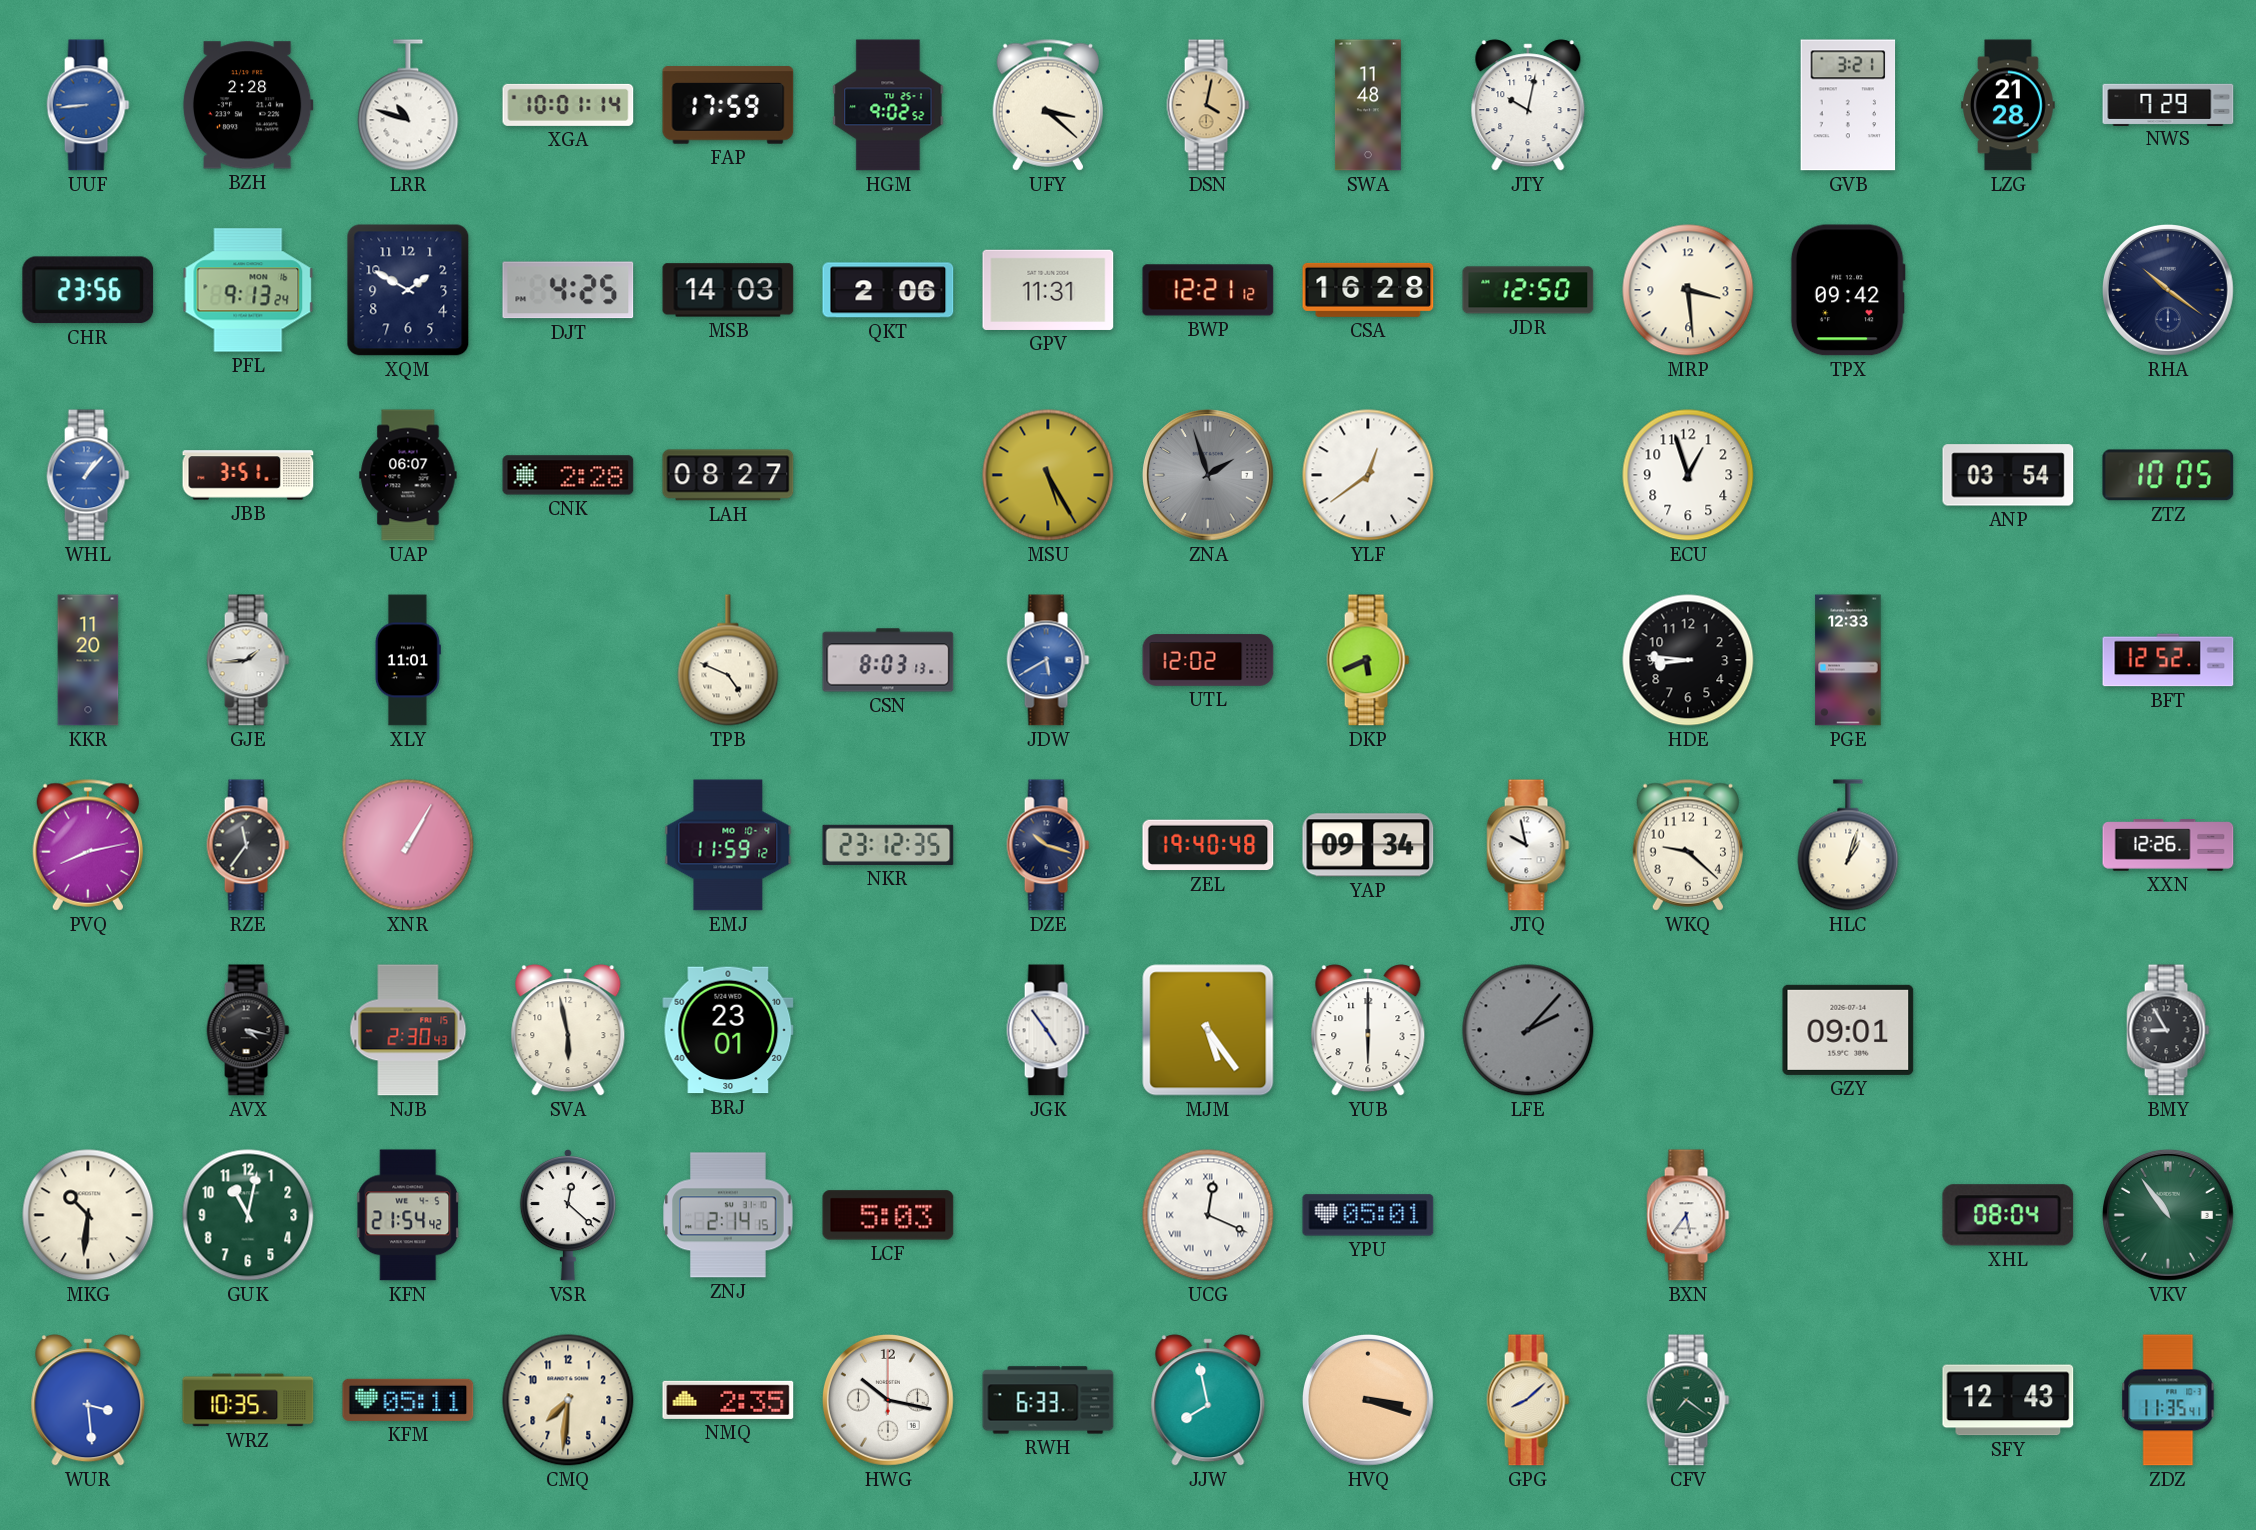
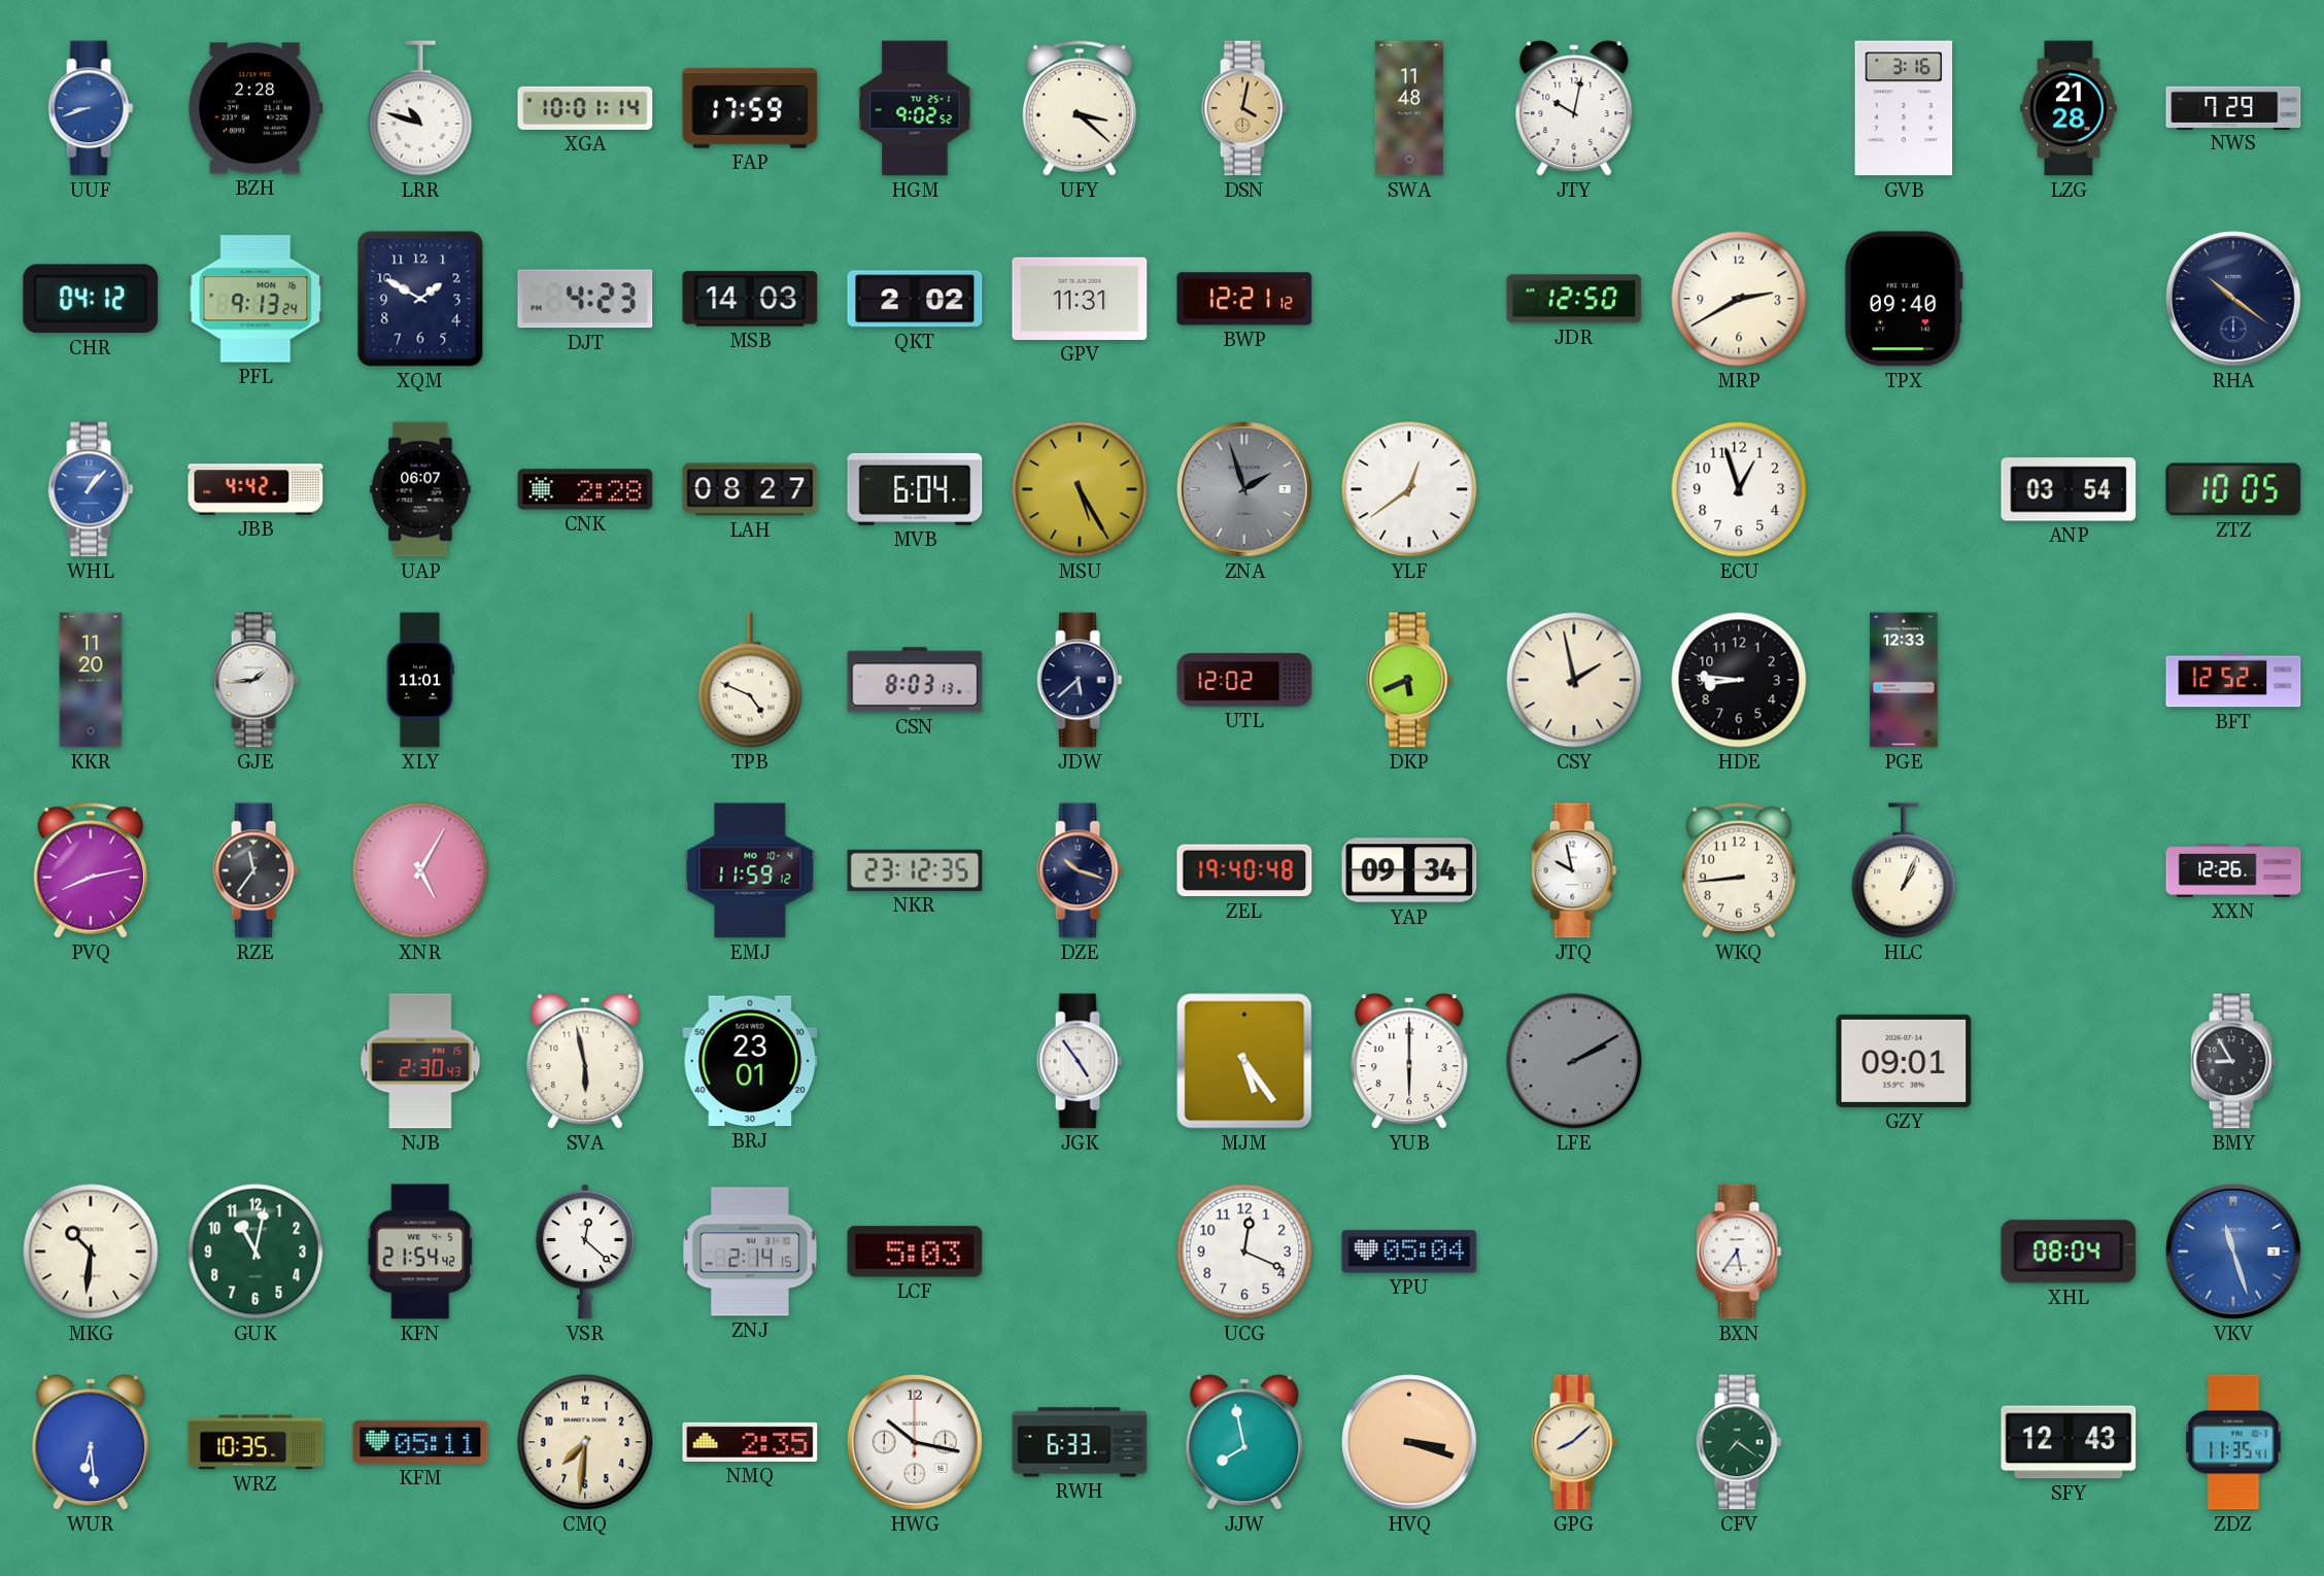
UUF: 8:44 -> 8:42 (91, 108)
GVB: 3:21 -> 3:16 (1904, 108)
CHR: 23:56 -> 04:12 (91, 299)
DJT: 4:25 -> 4:23 (585, 299)
QKT: 2:06 -> 2:02 (915, 299)
CSA: 16:28 -> none (1368, 290)
MRP: 3:29 -> 2:40 (1739, 299)
TPX: 09:42 -> 09:40 (1904, 299)
JBB: 3:51 -> 4:42 (255, 489)
MVB: none -> 6:04 (915, 489)
JDW: 5:40 -> 5:38 (1080, 680)
JDW dial: blue -> navy (1080, 680)
CSY: none -> 1:58 (1574, 680)
XNR: 1:05 -> 5:05 (420, 870)
WKQ: 9:22 -> 8:44 (1738, 870)
HLC: 1:03 -> 1:04 (1904, 870)
AVX: 4:17 -> none (248, 1030)
LFE: 2:07 -> 2:10 (1574, 1061)
UCG numerals: Roman -> Arabic (1244, 1252)
YPU: 05:01 -> 05:04 (1409, 1252)
VKV: 10:54 -> 11:27 (2233, 1252)
VKV dial: green -> blue (2233, 1252)
WUR: 3:29 -> 6:29 (91, 1442)
